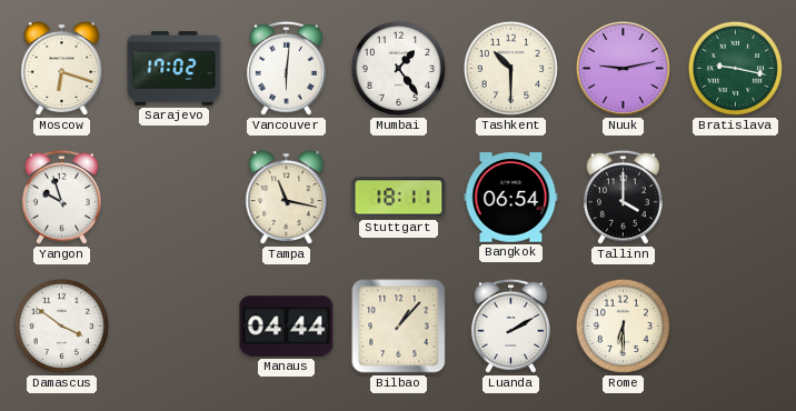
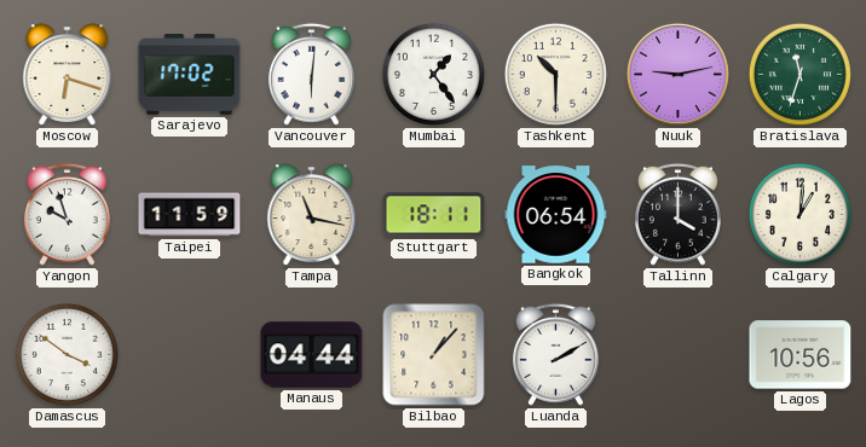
Bratislava: 9:17 -> 11:33 (799, 74)
Taipei: none -> 11:59 (190, 215)
Calgary: none -> 1:01 (799, 214)
Rome: 6:30 -> none (623, 325)
Lagos: none -> 10:56 (801, 355)
